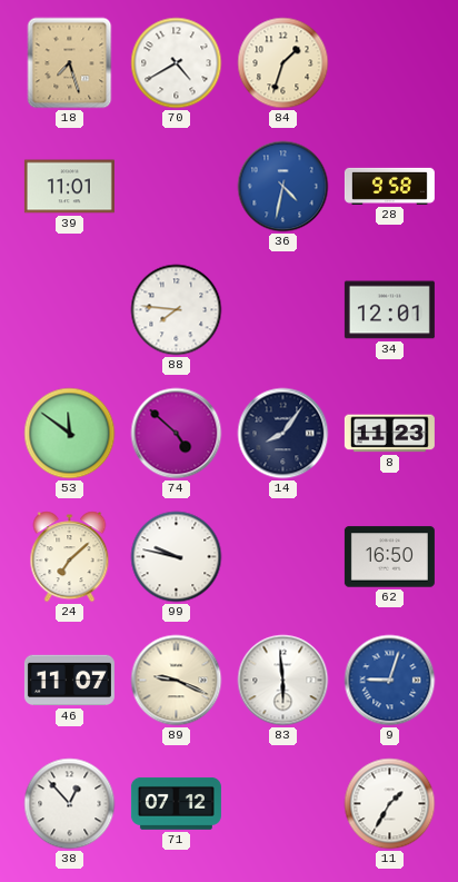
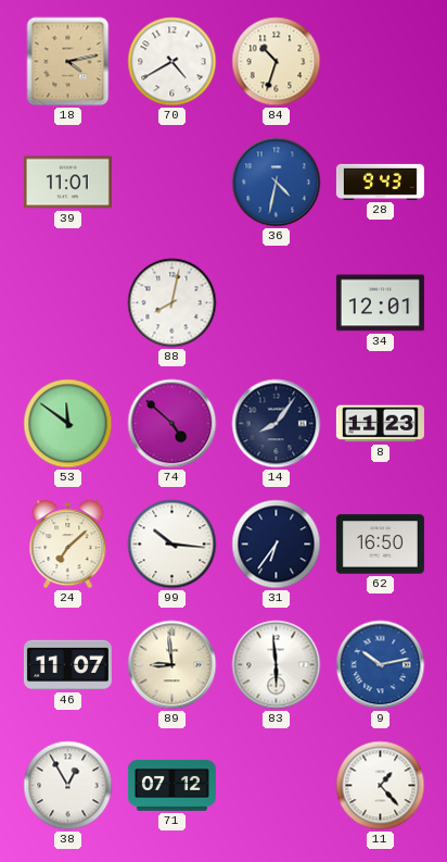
18: 7:27 -> 4:13 (68, 62)
84: 1:33 -> 10:33 (277, 62)
28: 9:58 -> 9:43 (380, 182)
88: 7:46 -> 8:02 (173, 303)
99: 9:47 -> 10:16 (173, 545)
31: none -> 6:36 (277, 545)
89: 9:19 -> 8:59 (173, 665)
9: 9:03 -> 10:13 (381, 665)
38: 12:53 -> 12:55 (68, 786)
11: 1:35 -> 1:23 (381, 786)
